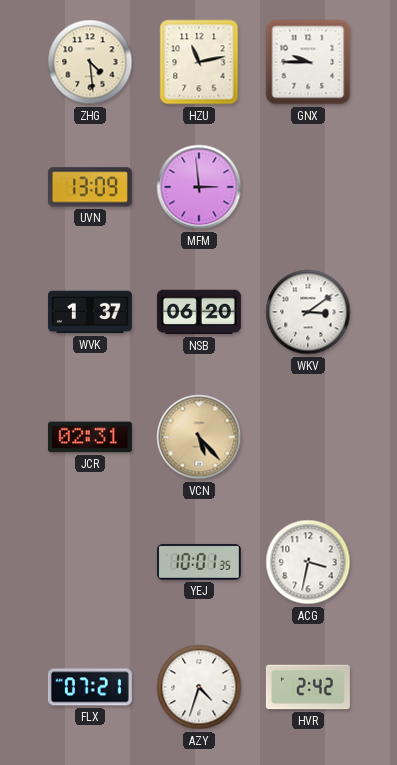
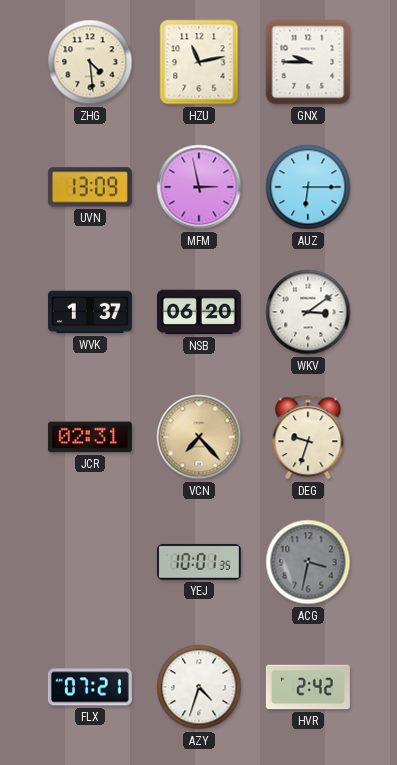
MFM: 2:59 -> 2:58 (199, 187)
AUZ: none -> 6:15 (308, 187)
VCN: 5:23 -> 7:23 (199, 437)
DEG: none -> 9:33 (308, 437)
ACG dial: white -> grey (308, 562)
